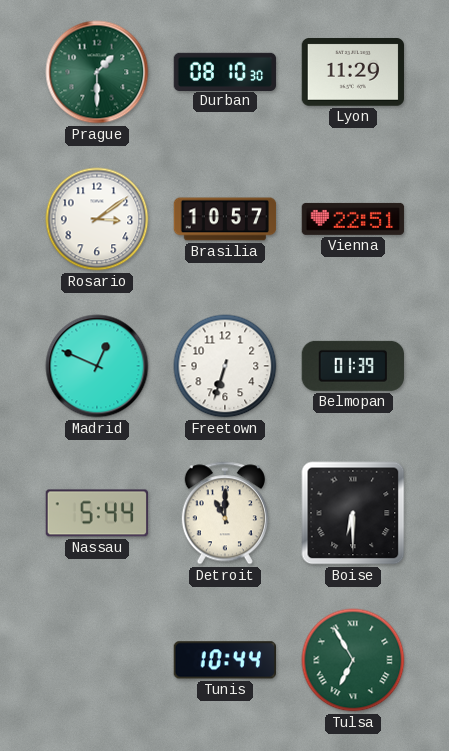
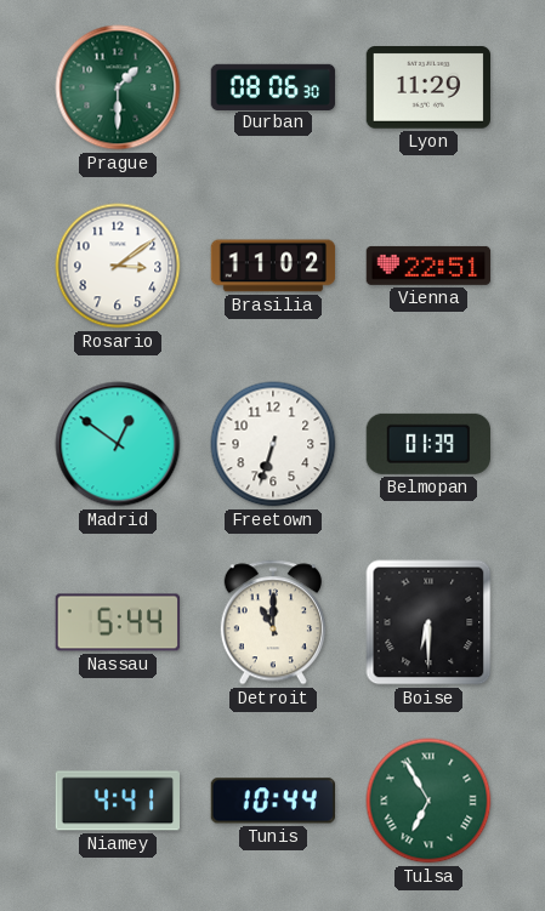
Durban: 08:10 -> 08:06 (273, 86)
Brasilia: 10:57 -> 11:02 (273, 266)
Madrid: 12:49 -> 12:51 (118, 444)
Niamey: none -> 4:41 (117, 801)
